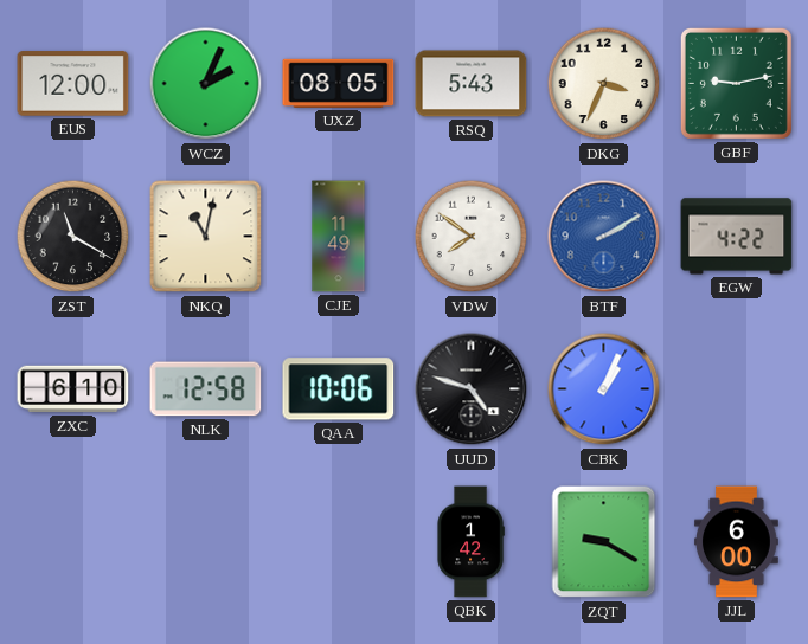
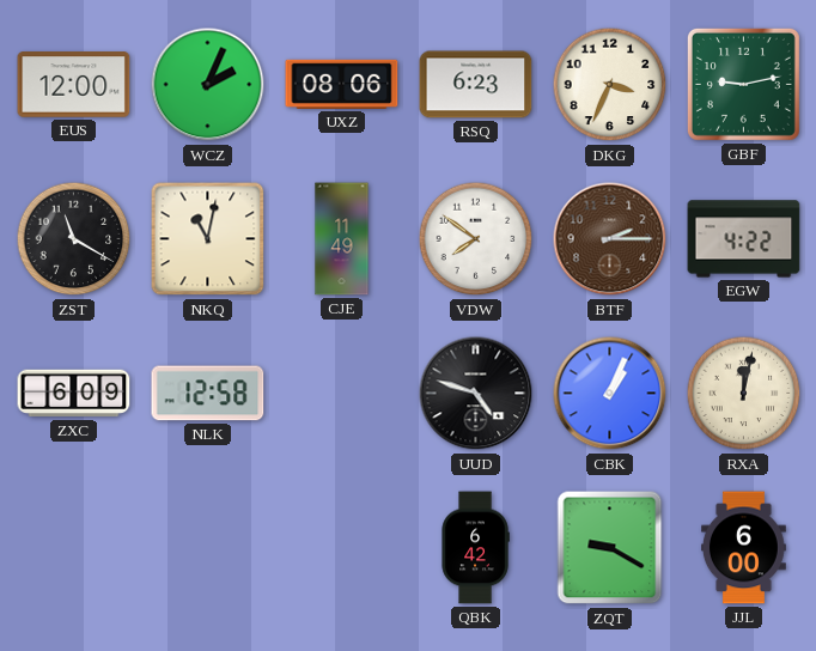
UXZ: 08:05 -> 08:06 (342, 84)
RSQ: 5:43 -> 6:23 (476, 85)
BTF: 2:10 -> 2:15 (610, 239)
BTF dial: blue -> brown (610, 239)
ZXC: 6:10 -> 6:09 (74, 394)
QAA: 10:06 -> none (339, 389)
RXA: none -> 12:02 (744, 394)
QBK: 1:42 -> 6:42 (475, 548)
